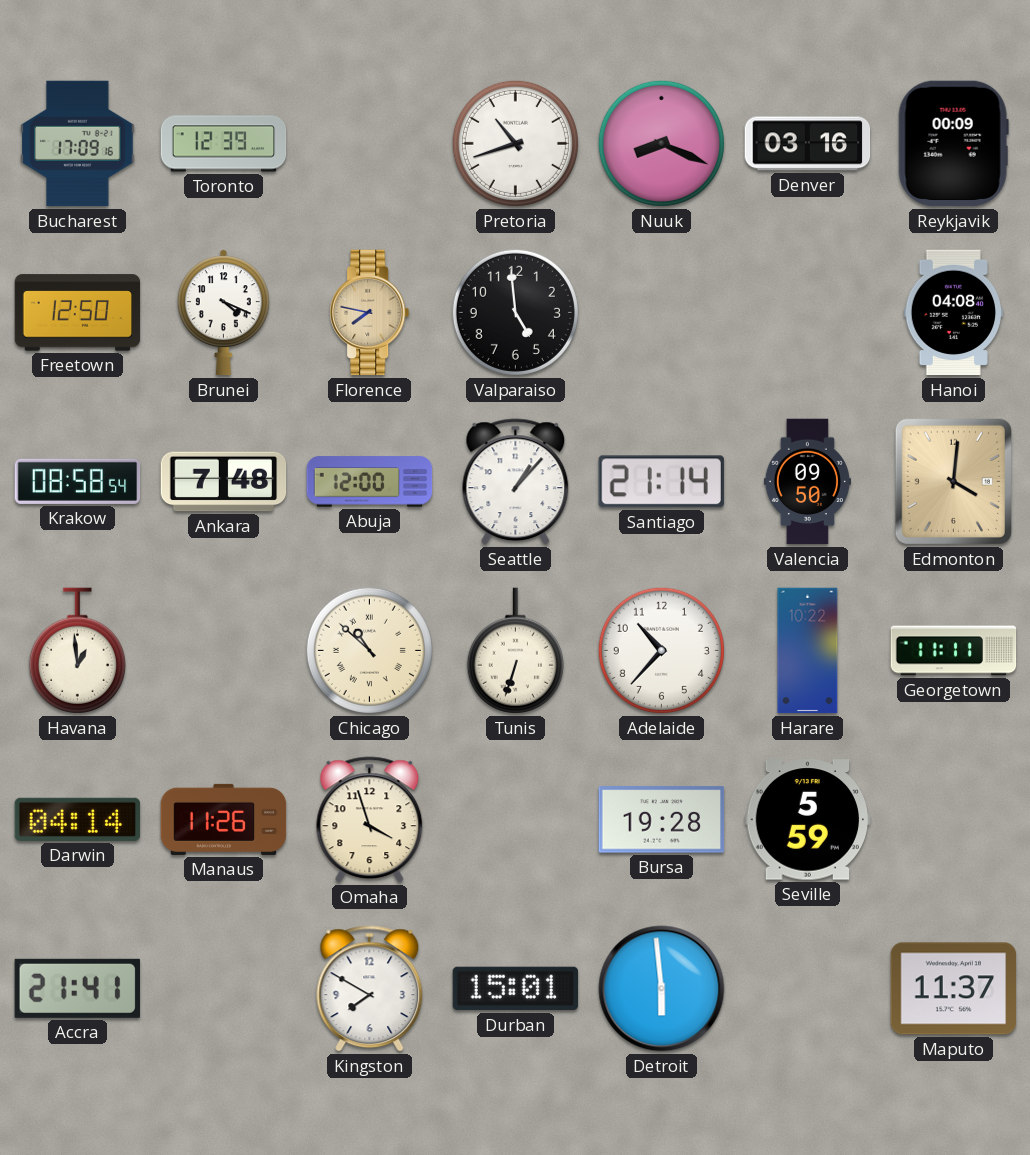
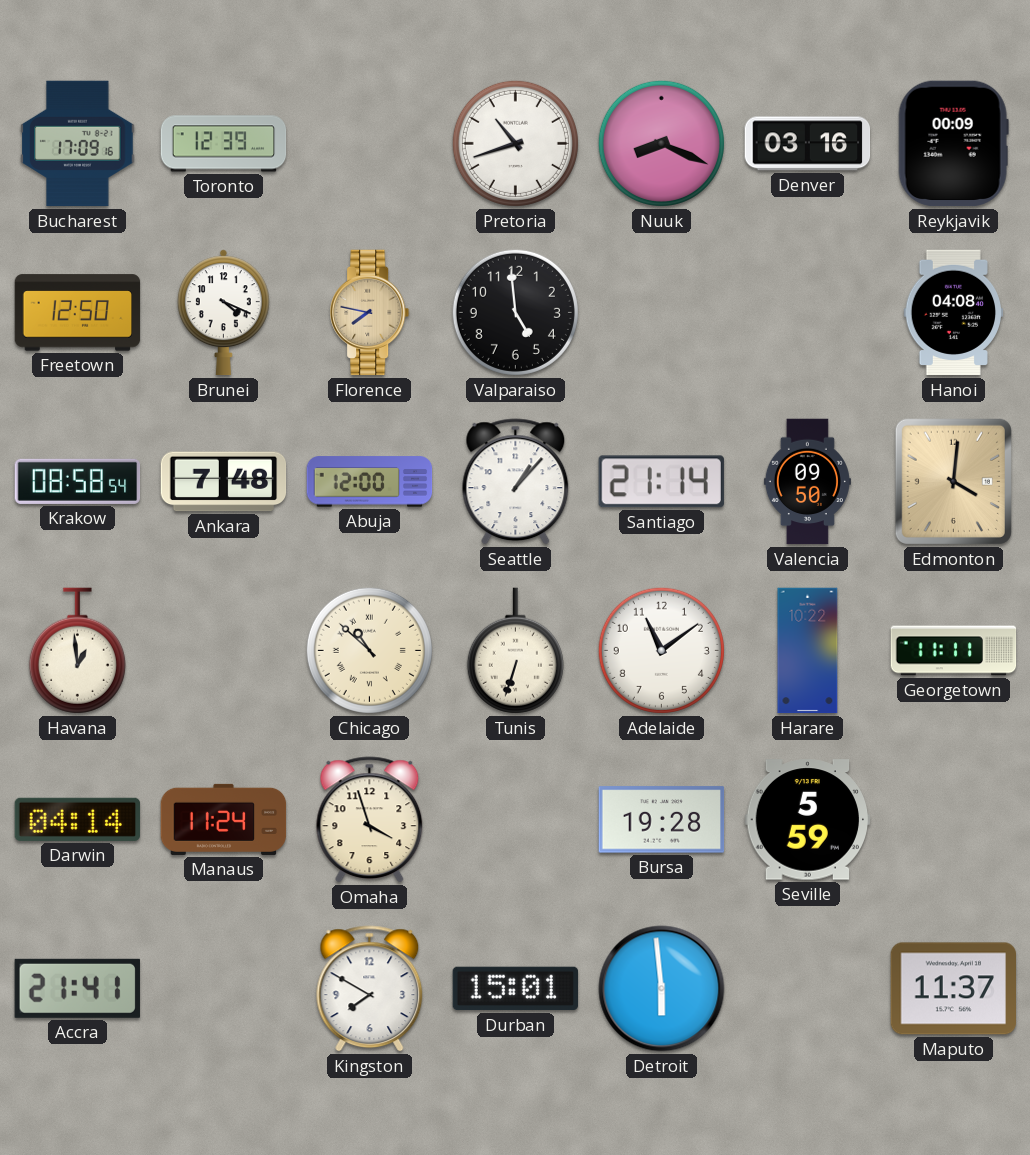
Adelaide: 10:37 -> 11:09 (661, 650)
Manaus: 11:26 -> 11:24 (224, 819)
